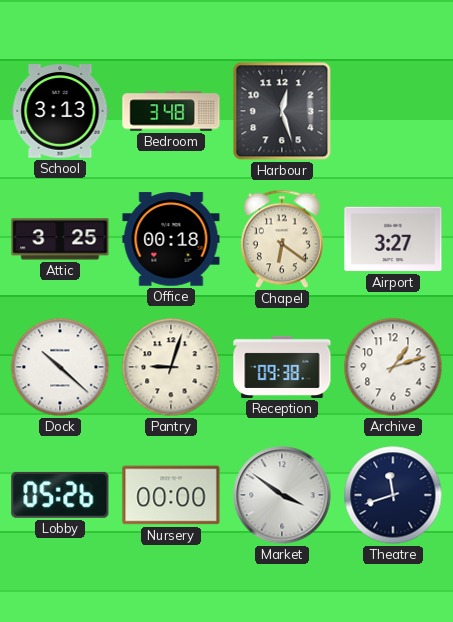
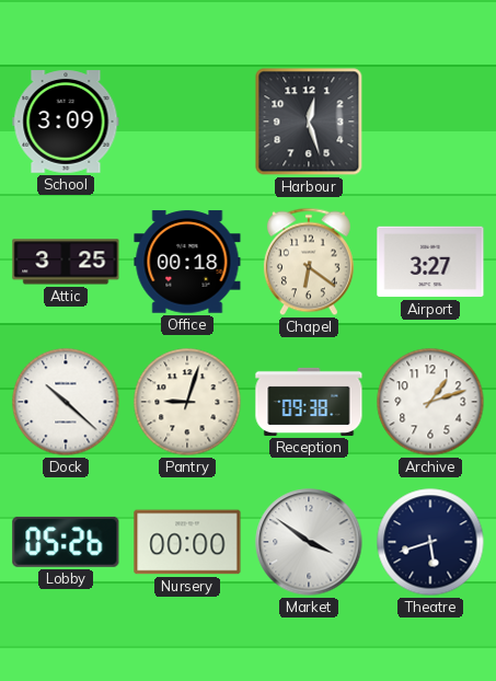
School: 3:13 -> 3:09 (66, 122)
Bedroom: 3:48 -> none (171, 111)
Theatre: 11:42 -> 5:42 (430, 542)
